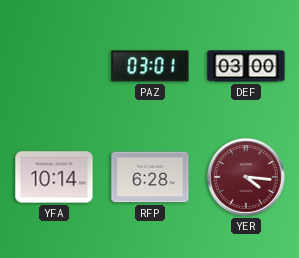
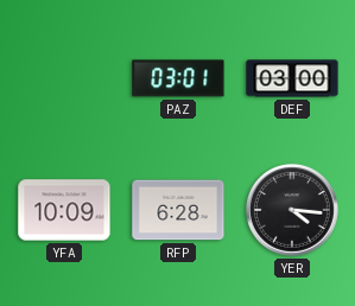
YFA: 10:14 -> 10:09 (64, 210)
YER dial: burgundy -> black (292, 210)
